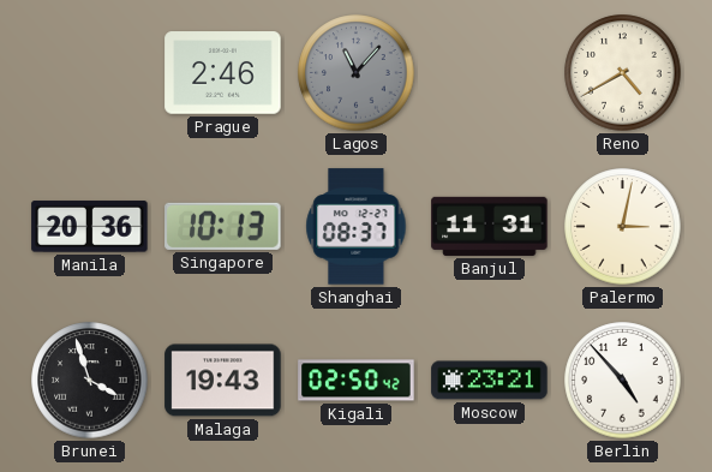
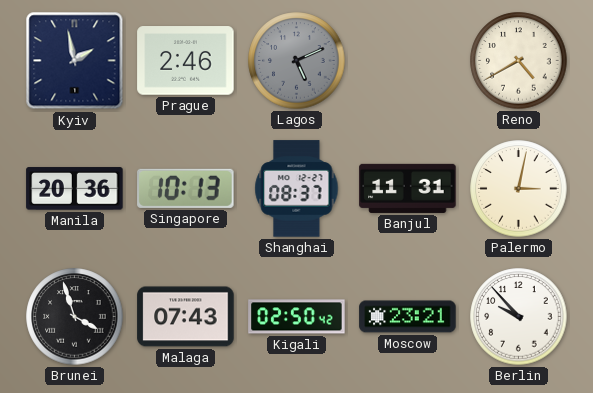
Kyiv: none -> 1:58 (75, 61)
Lagos: 11:07 -> 5:11 (297, 61)
Malaga: 19:43 -> 07:43 (186, 317)
Berlin: 4:53 -> 9:53 (519, 317)
